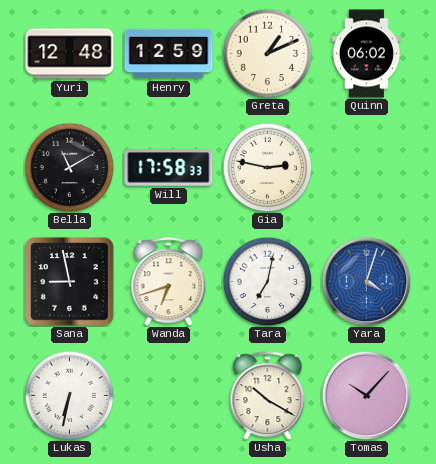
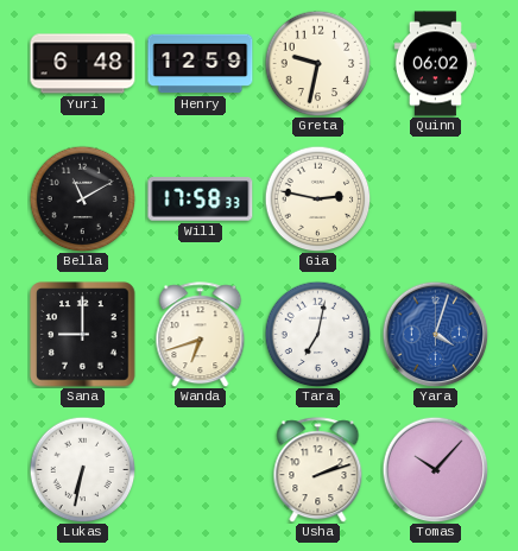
Yuri: 12:48 -> 6:48 (83, 64)
Greta: 1:11 -> 9:32 (317, 63)
Sana: 8:58 -> 9:00 (83, 335)
Usha: 10:20 -> 2:12 (318, 470)
